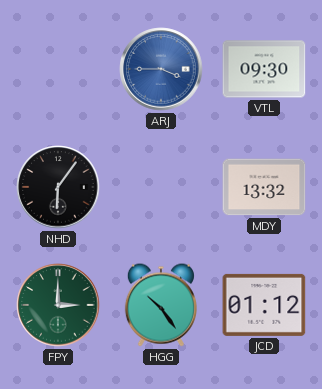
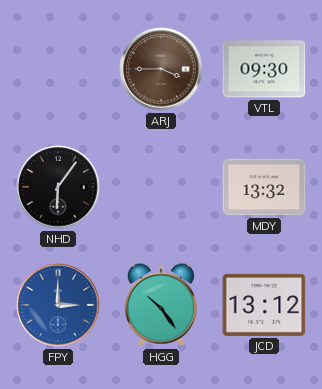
ARJ dial: blue -> brown (161, 69)
FPY dial: green -> blue (58, 305)
JCD: 01:12 -> 13:12 (264, 305)
